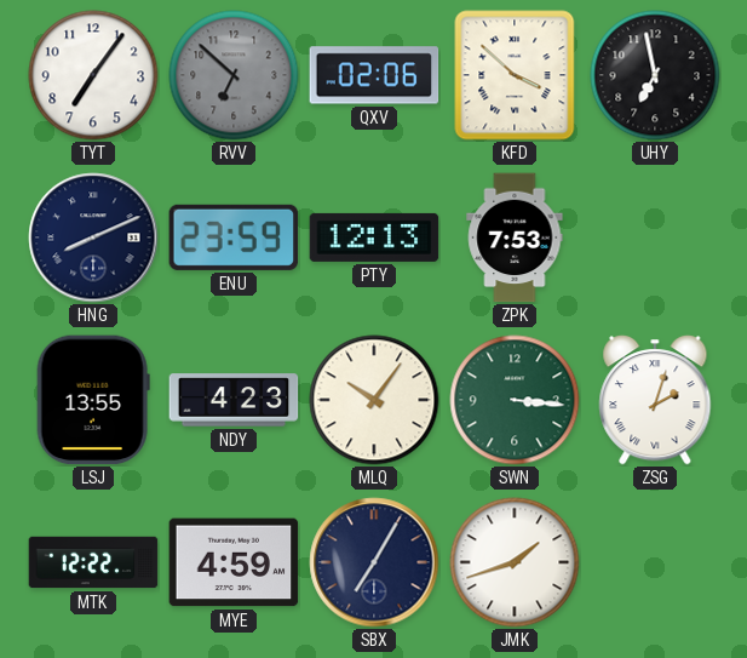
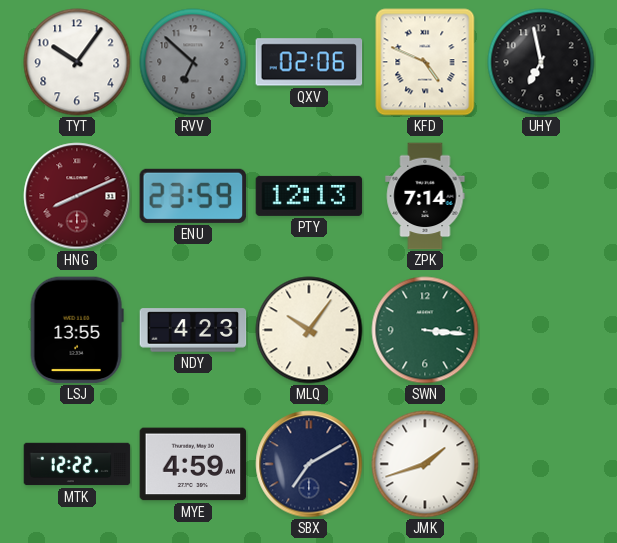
TYT: 7:06 -> 10:06 (77, 62)
KFD: 3:52 -> 4:49 (425, 62)
HNG dial: navy -> burgundy (77, 196)
ZPK: 7:53 -> 7:14 (425, 196)
ZSG: 2:03 -> none (655, 400)
SBX: 7:05 -> 7:10 (309, 464)
